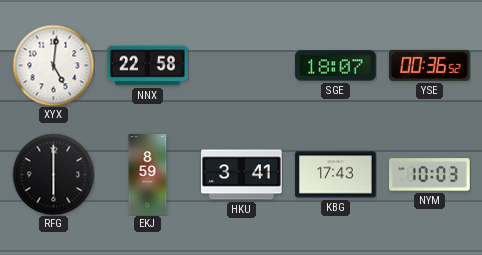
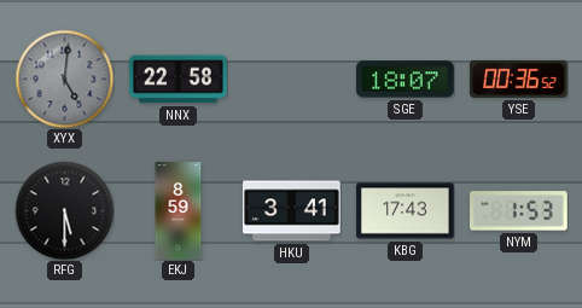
XYX dial: white -> grey (64, 79)
RFG: 6:00 -> 5:30 (64, 210)
NYM: 10:03 -> 1:53 (519, 211)
